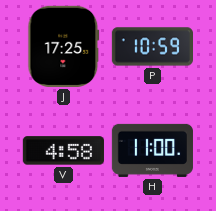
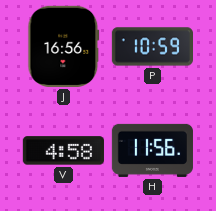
J: 17:25 -> 16:56 (64, 46)
H: 11:00 -> 11:56 (152, 150)
